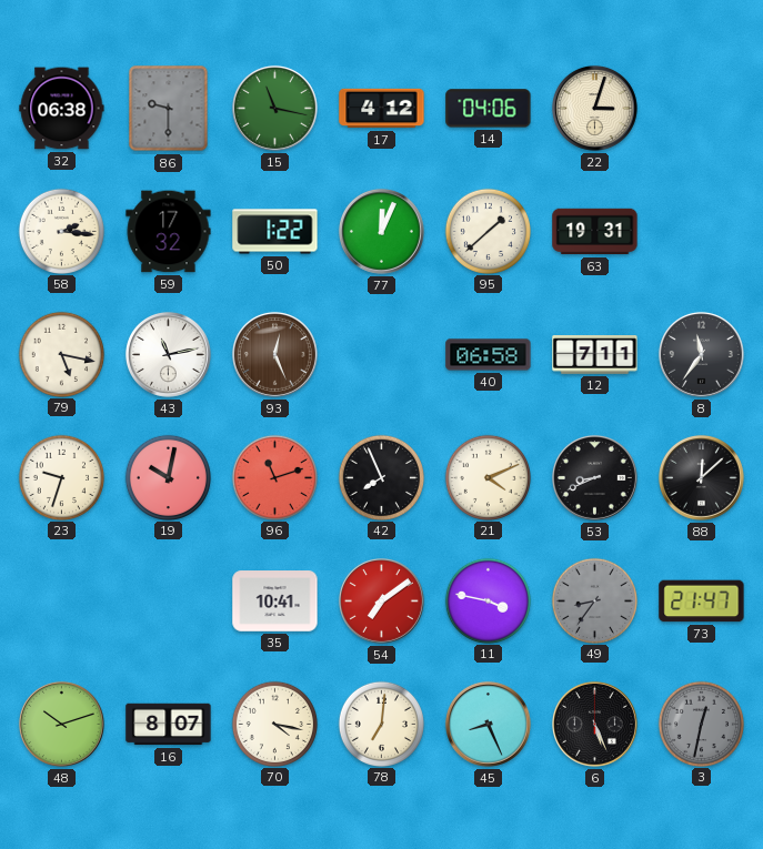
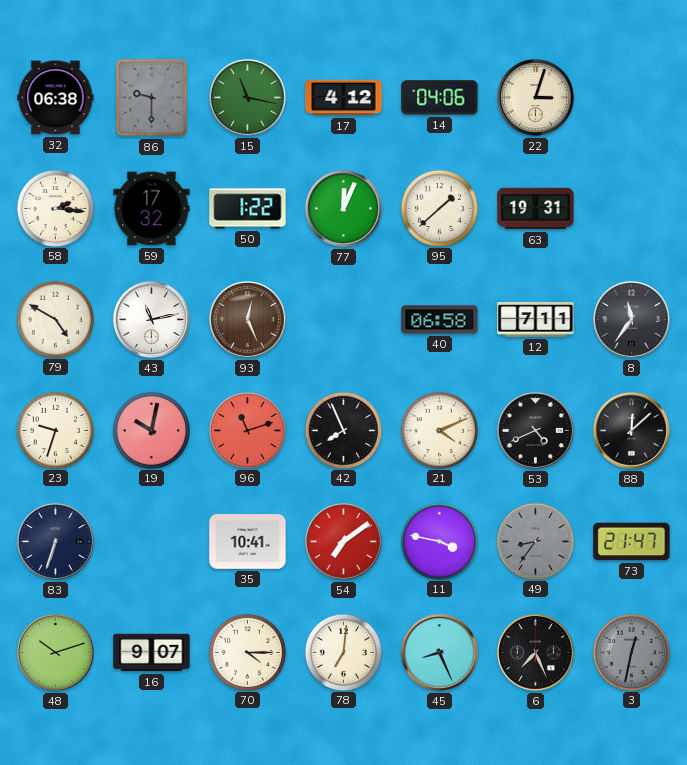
79: 5:17 -> 4:50 (55, 319)
53: 8:41 -> 4:41 (535, 430)
83: none -> 6:33 (55, 541)
16: 8:07 -> 9:07 (152, 653)
70: 4:17 -> 4:15 (247, 652)
6: 5:26 -> 7:26 (535, 652)
